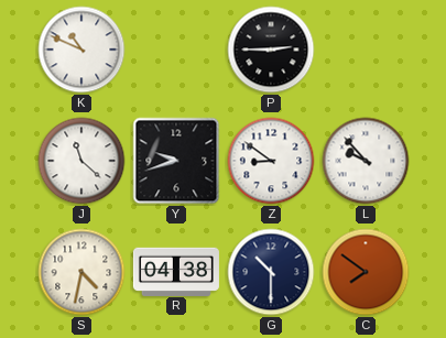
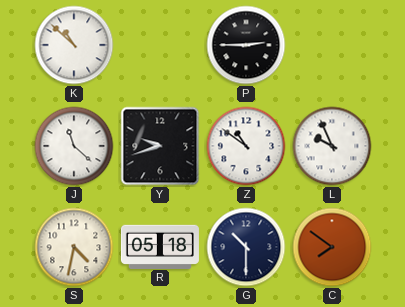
K: 10:49 -> 10:52 (74, 45)
Z: 8:51 -> 10:51 (246, 146)
L: 9:53 -> 9:56 (332, 146)
R: 04:38 -> 05:18 (160, 246)
